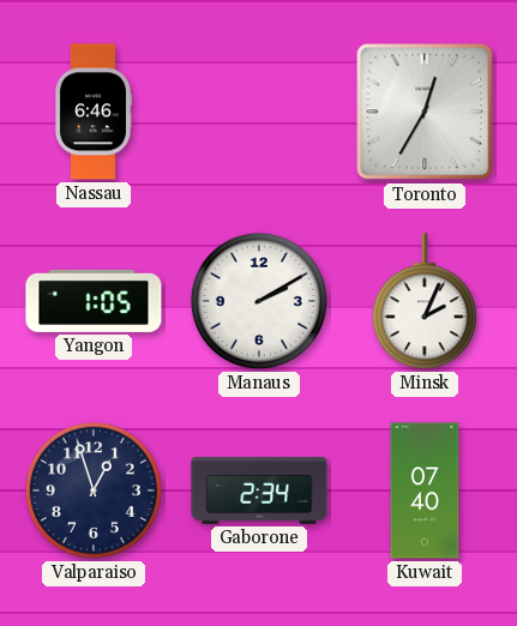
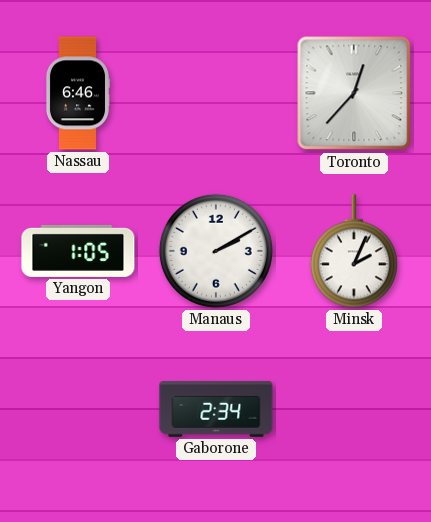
Toronto: 12:35 -> 12:37 (354, 93)
Valparaiso: 12:57 -> none (94, 490)
Kuwait: 07:40 -> none (425, 490)
